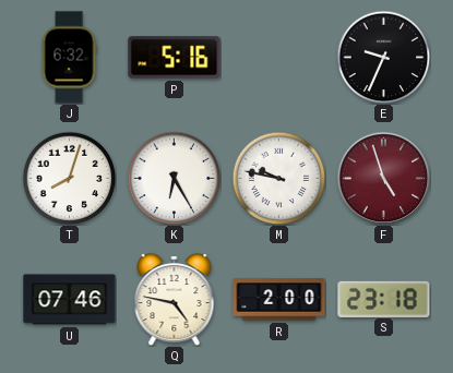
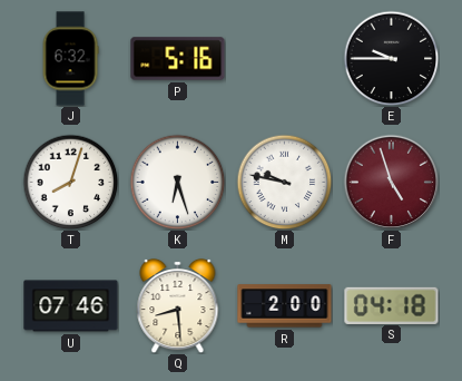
E: 9:34 -> 9:45 (391, 58)
K: 6:25 -> 6:27 (177, 182)
Q: 4:47 -> 8:29 (178, 305)
S: 23:18 -> 04:18 (392, 305)
